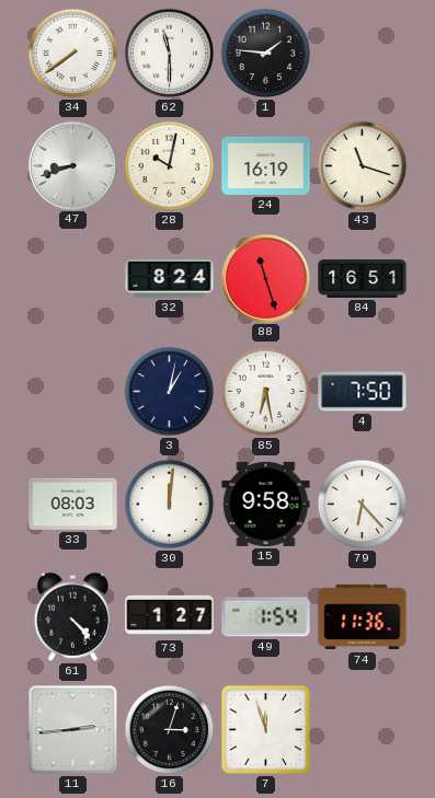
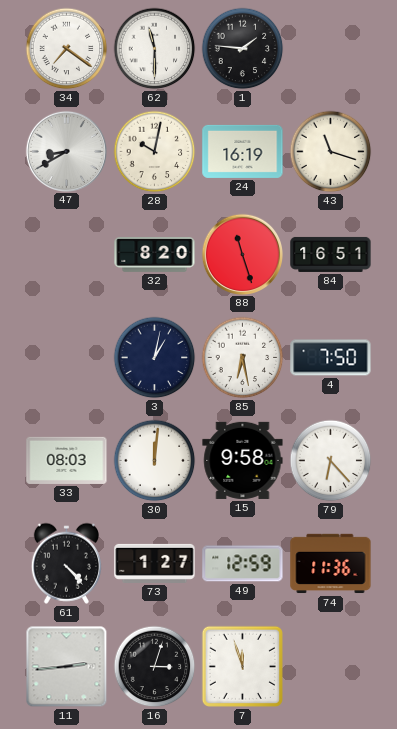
34: 7:39 -> 7:21 (67, 49)
47: 8:42 -> 8:40 (66, 151)
32: 8:24 -> 8:20 (155, 255)
49: 1:54 -> 12:59 (243, 564)
